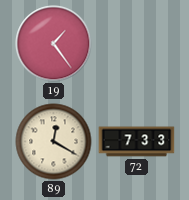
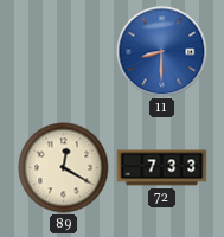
19: 1:24 -> none (54, 44)
11: none -> 8:30 (162, 52)
